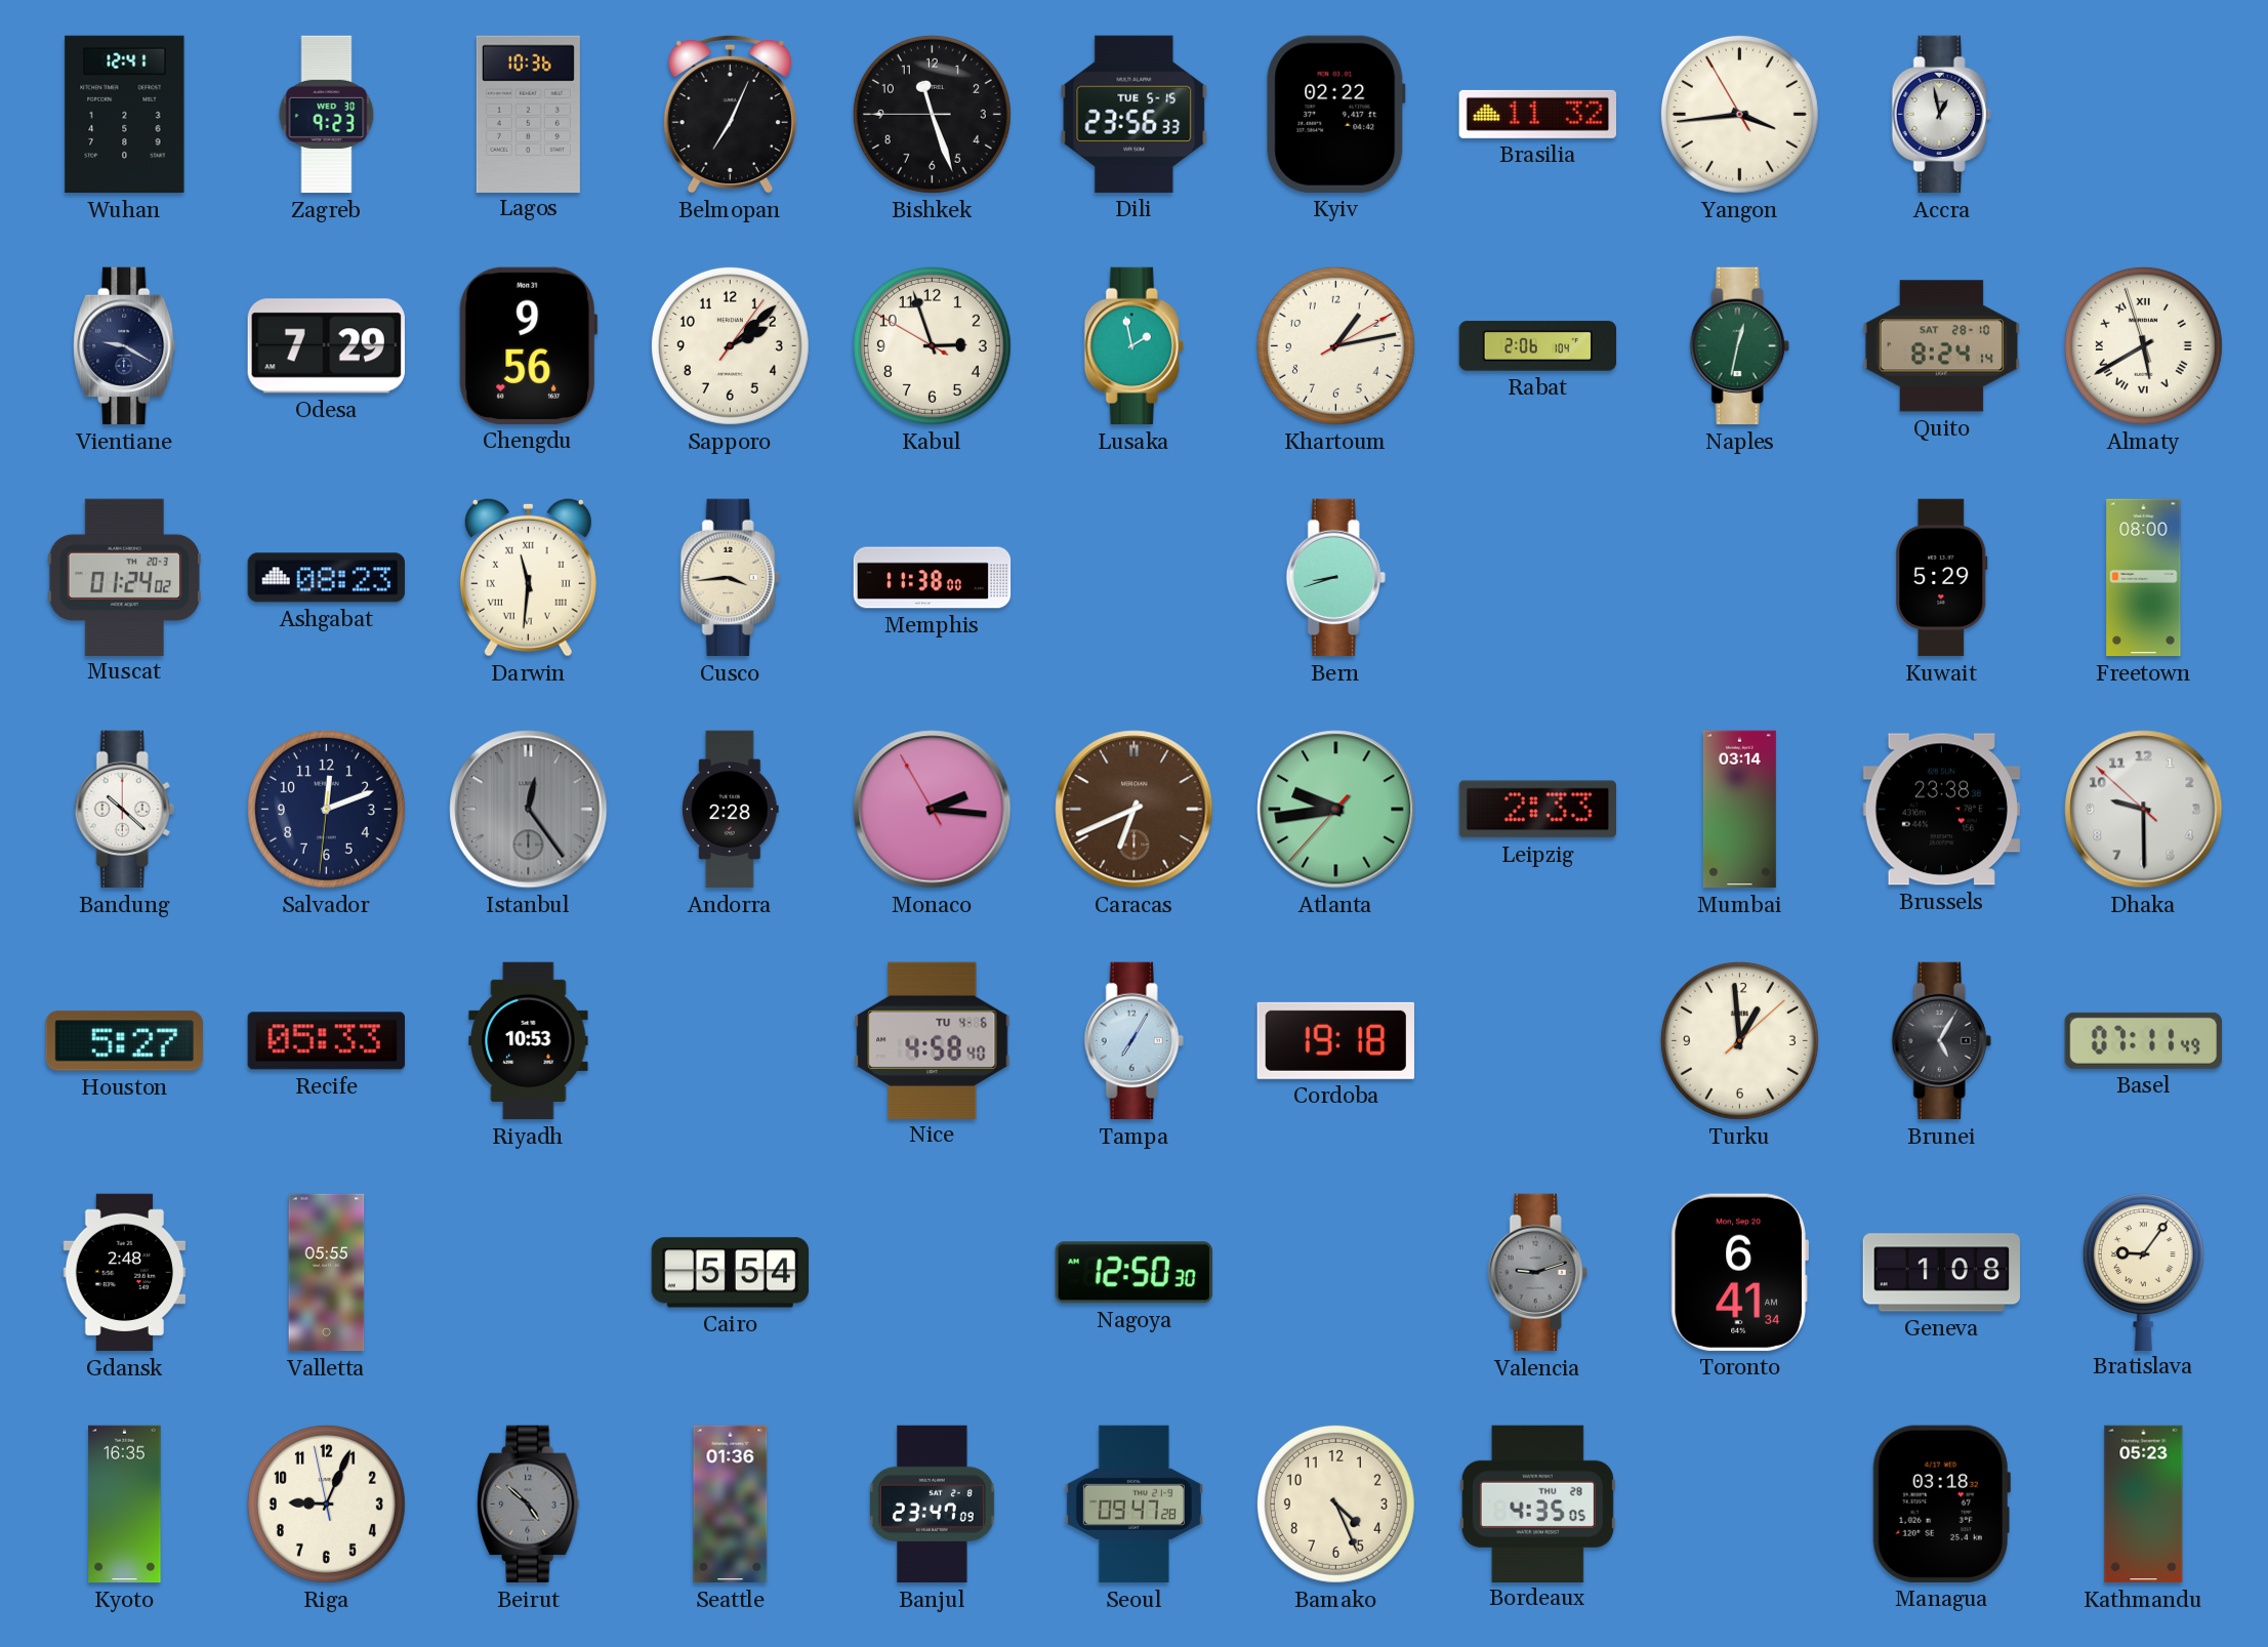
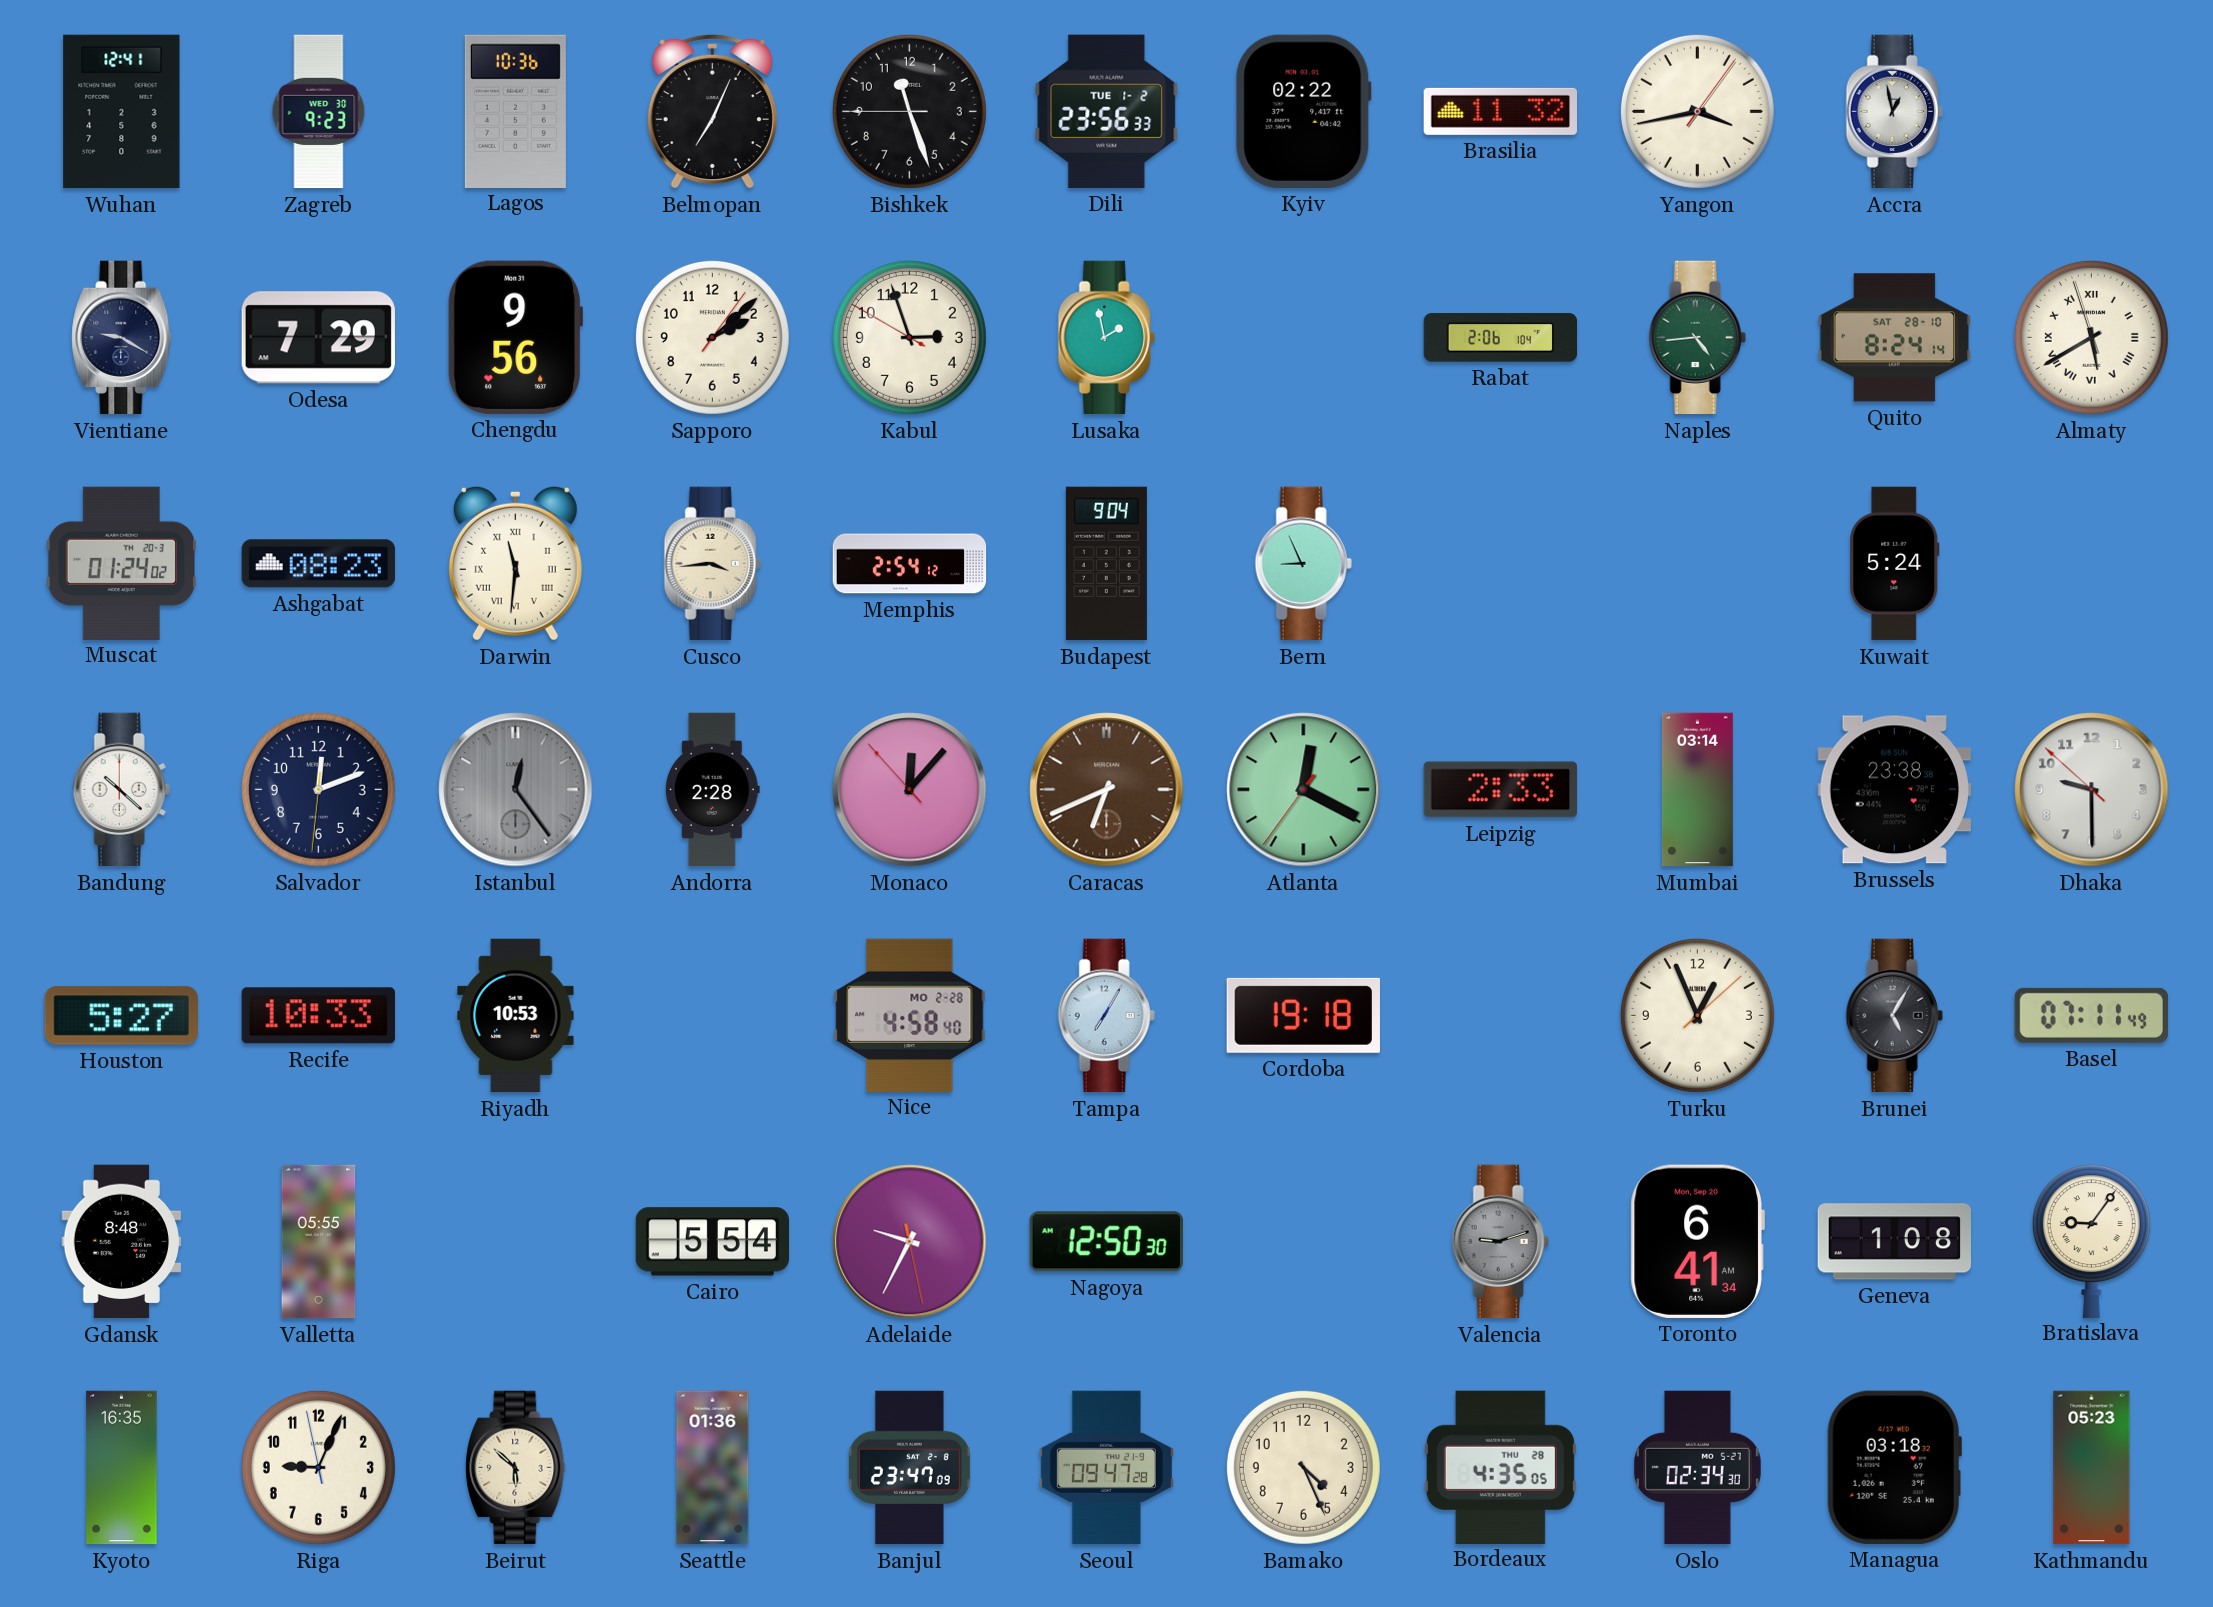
Dili date: TUE 5-15 -> TUE 1-2 (1107, 111)
Yangon: 3:43:55 -> 3:43:06 (1697, 111)
Khartoum: 1:13 -> none (1335, 345)
Naples: 12:32 -> 4:44 (1697, 338)
Memphis: 11:38 -> 2:54 (910, 564)
Budapest: none -> 9:04 (1106, 564)
Bern: 8:42 -> 8:56 (1303, 564)
Kuwait: 5:29 -> 5:24 (1895, 564)
Freetown: 08:00 -> none (2144, 578)
Monaco: 2:15 -> 12:06 (910, 790)
Atlanta: 9:43 -> 12:19 (1304, 790)
Recife: 05:33 -> 10:33 (318, 1016)
Nice date: TU 4-6 -> MO 2-28 (910, 1015)
Turku: 12:59 -> 12:56 (1697, 1015)
Gdansk: 2:48 -> 8:48 (122, 1242)
Adelaide: none -> 9:34 (910, 1242)
Beirut: 4:52 -> 5:52 (516, 1468)
Beirut dial: grey -> cream (516, 1468)
Oslo: none -> 02:34 (1697, 1468)
